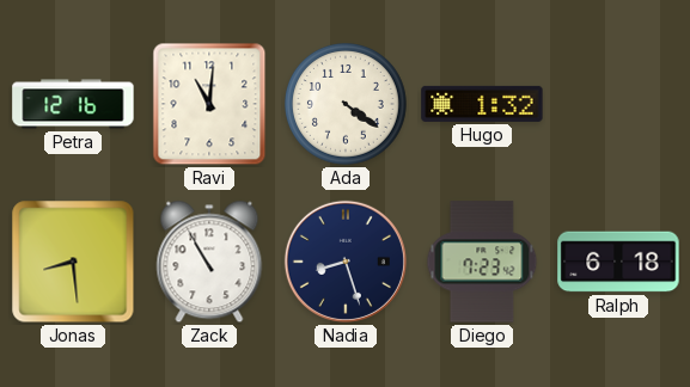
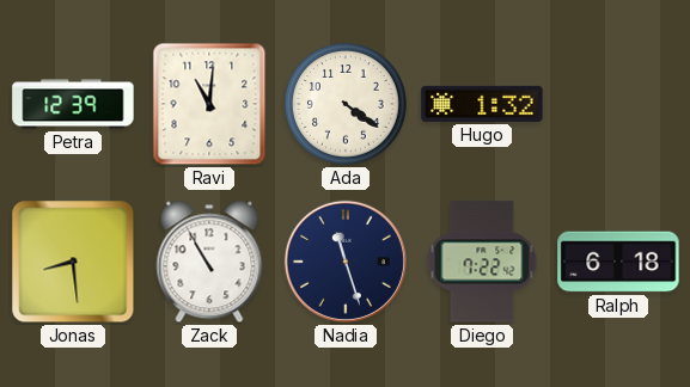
Petra: 12:16 -> 12:39 (73, 104)
Nadia: 8:27 -> 11:27 (346, 262)
Diego: 7:23 -> 7:22 (482, 262)
